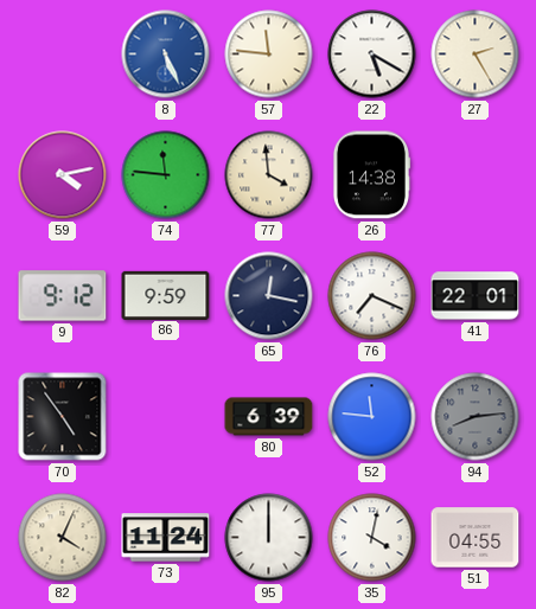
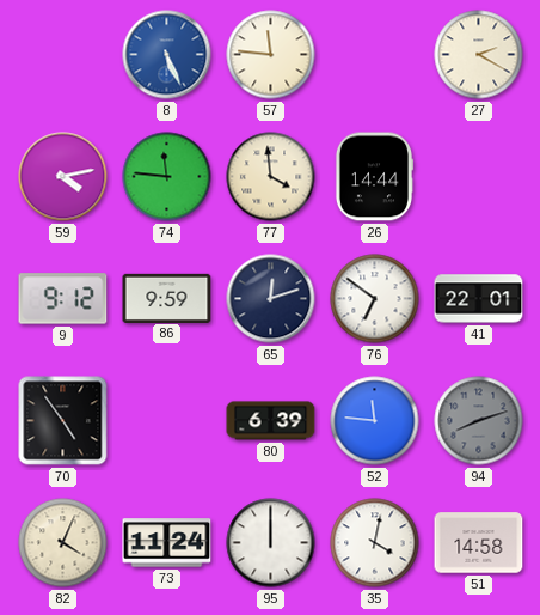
22: 5:20 -> none (372, 55)
27: 2:25 -> 2:20 (479, 55)
26: 14:38 -> 14:44 (373, 177)
65: 12:17 -> 12:12 (271, 299)
76: 7:19 -> 6:51 (375, 299)
94: 8:14 -> 8:12 (479, 421)
51: 04:55 -> 14:58 (479, 543)
